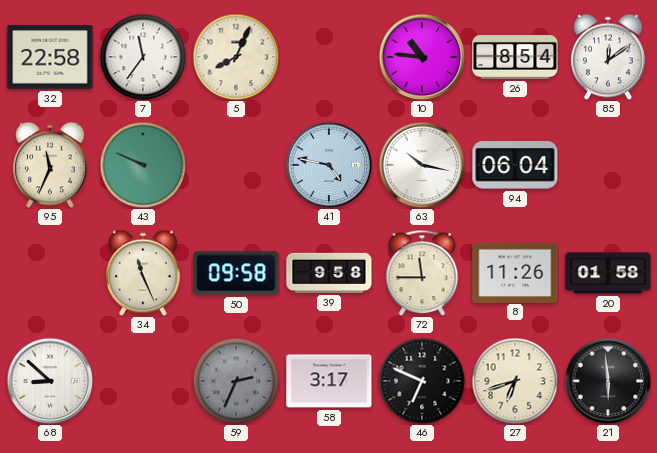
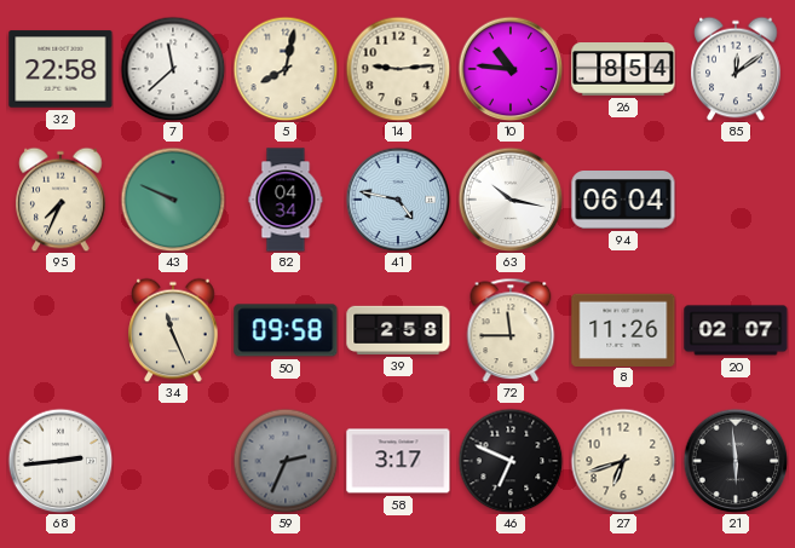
7: 11:36 -> 11:38 (173, 69)
5: 8:04 -> 8:02 (286, 69)
14: none -> 9:14 (398, 69)
95: 11:34 -> 7:34 (61, 200)
82: none -> 04:34 (286, 200)
39: 9:58 -> 2:58 (398, 330)
20: 01:58 -> 02:07 (736, 330)
68: 8:52 -> 2:44 (61, 461)
